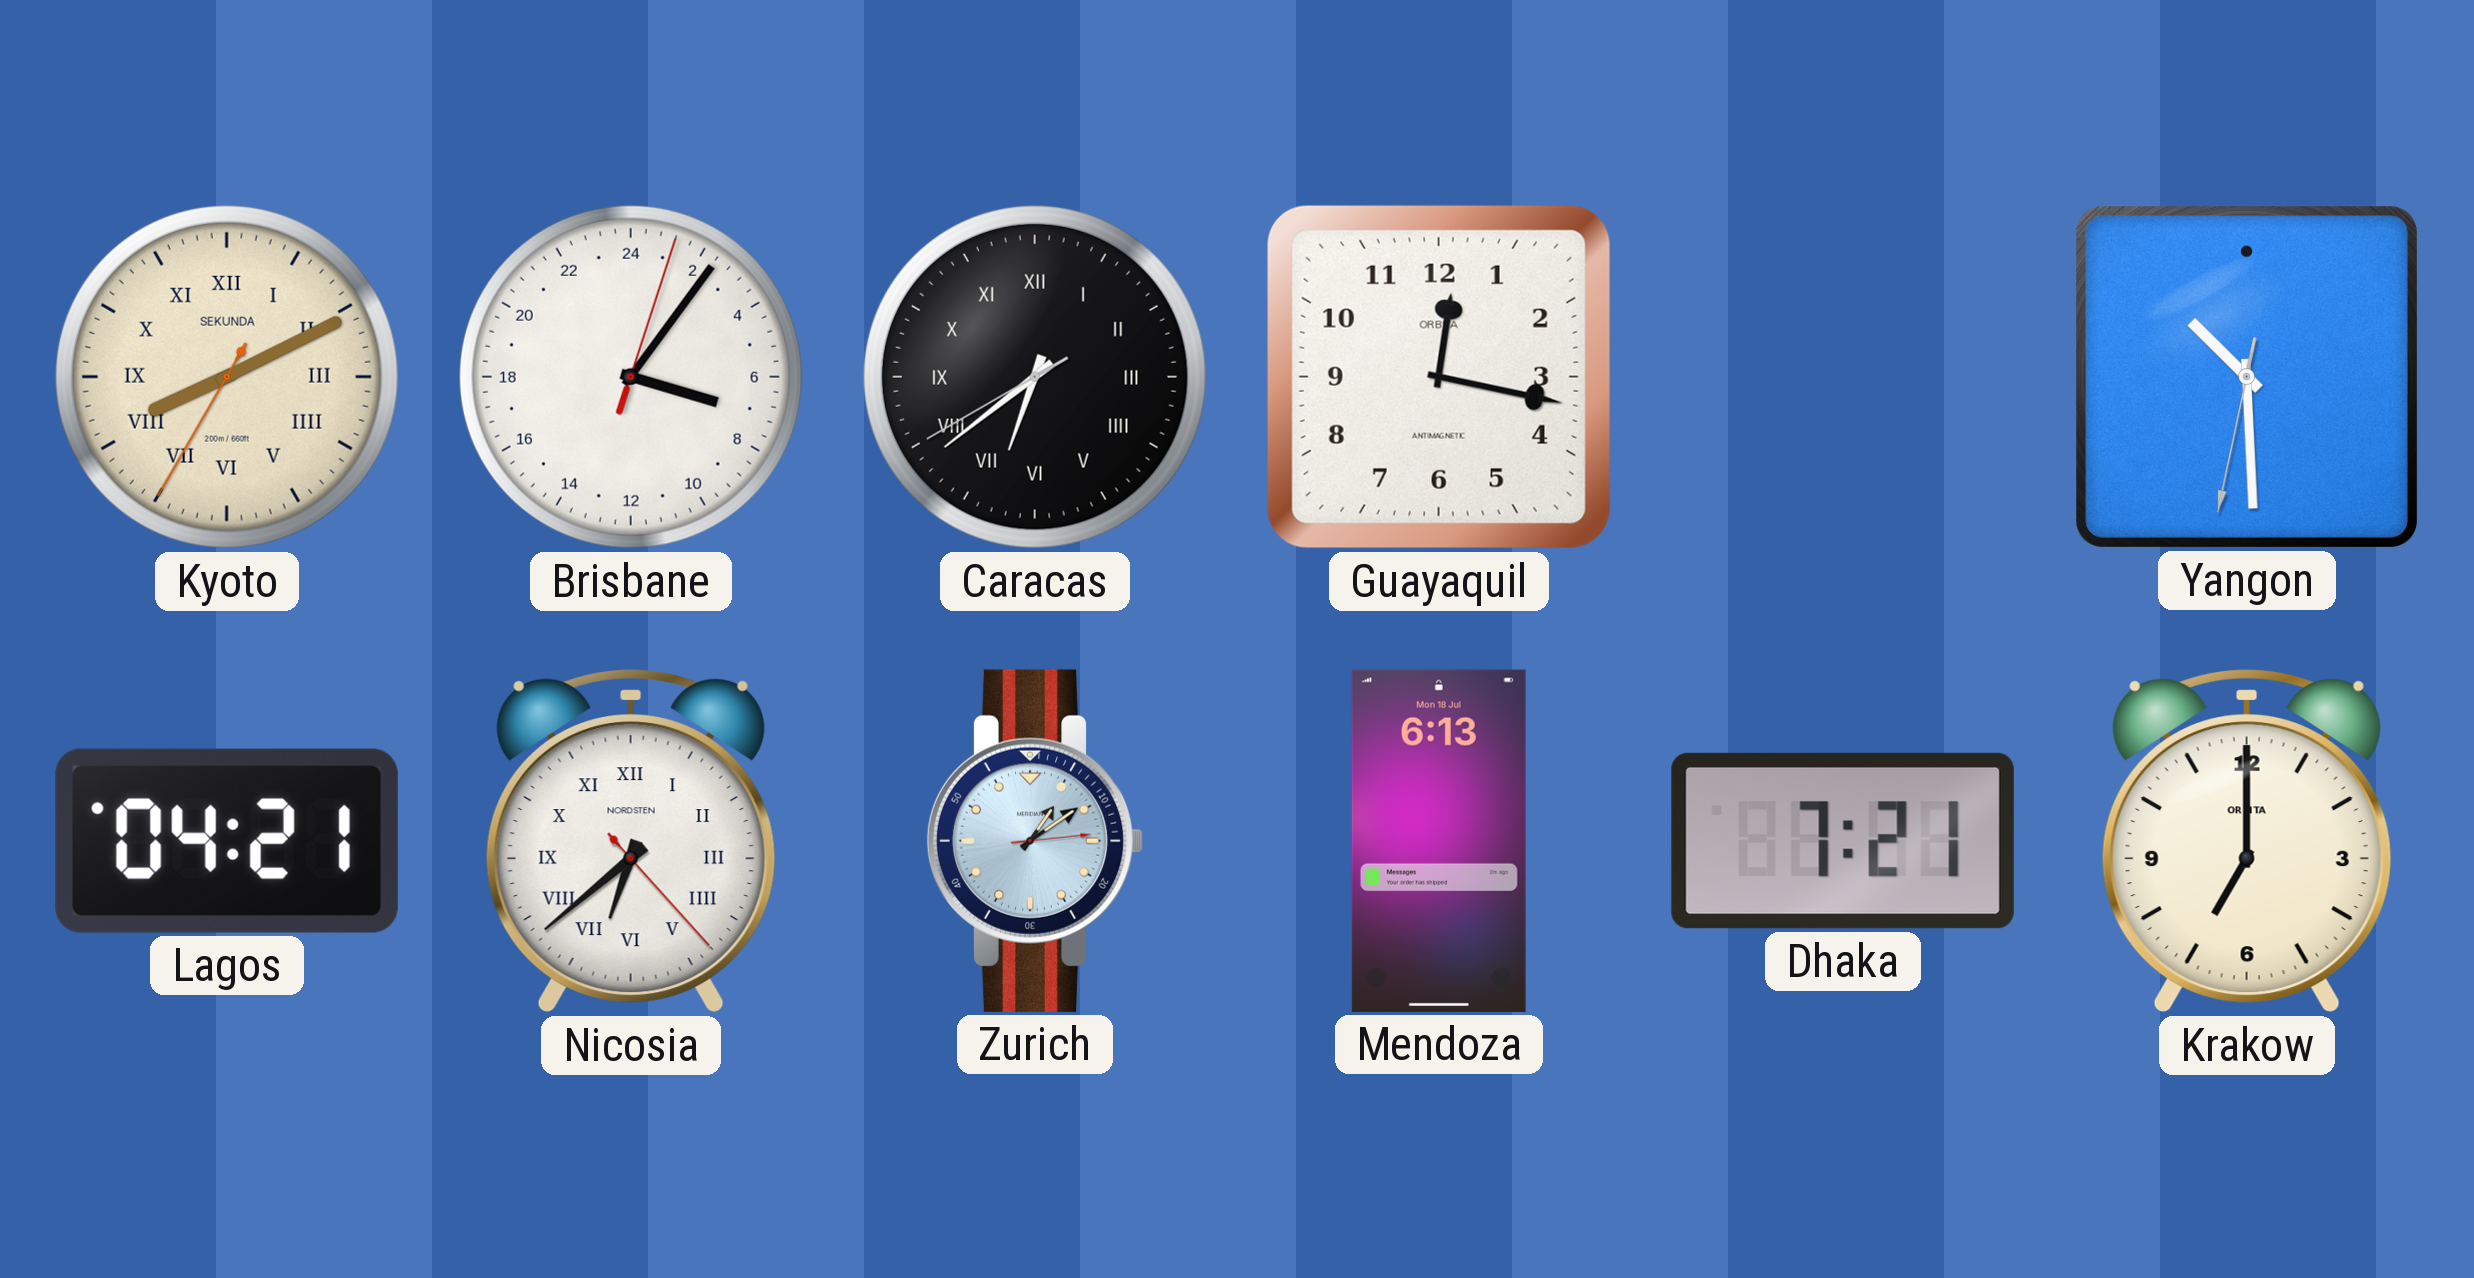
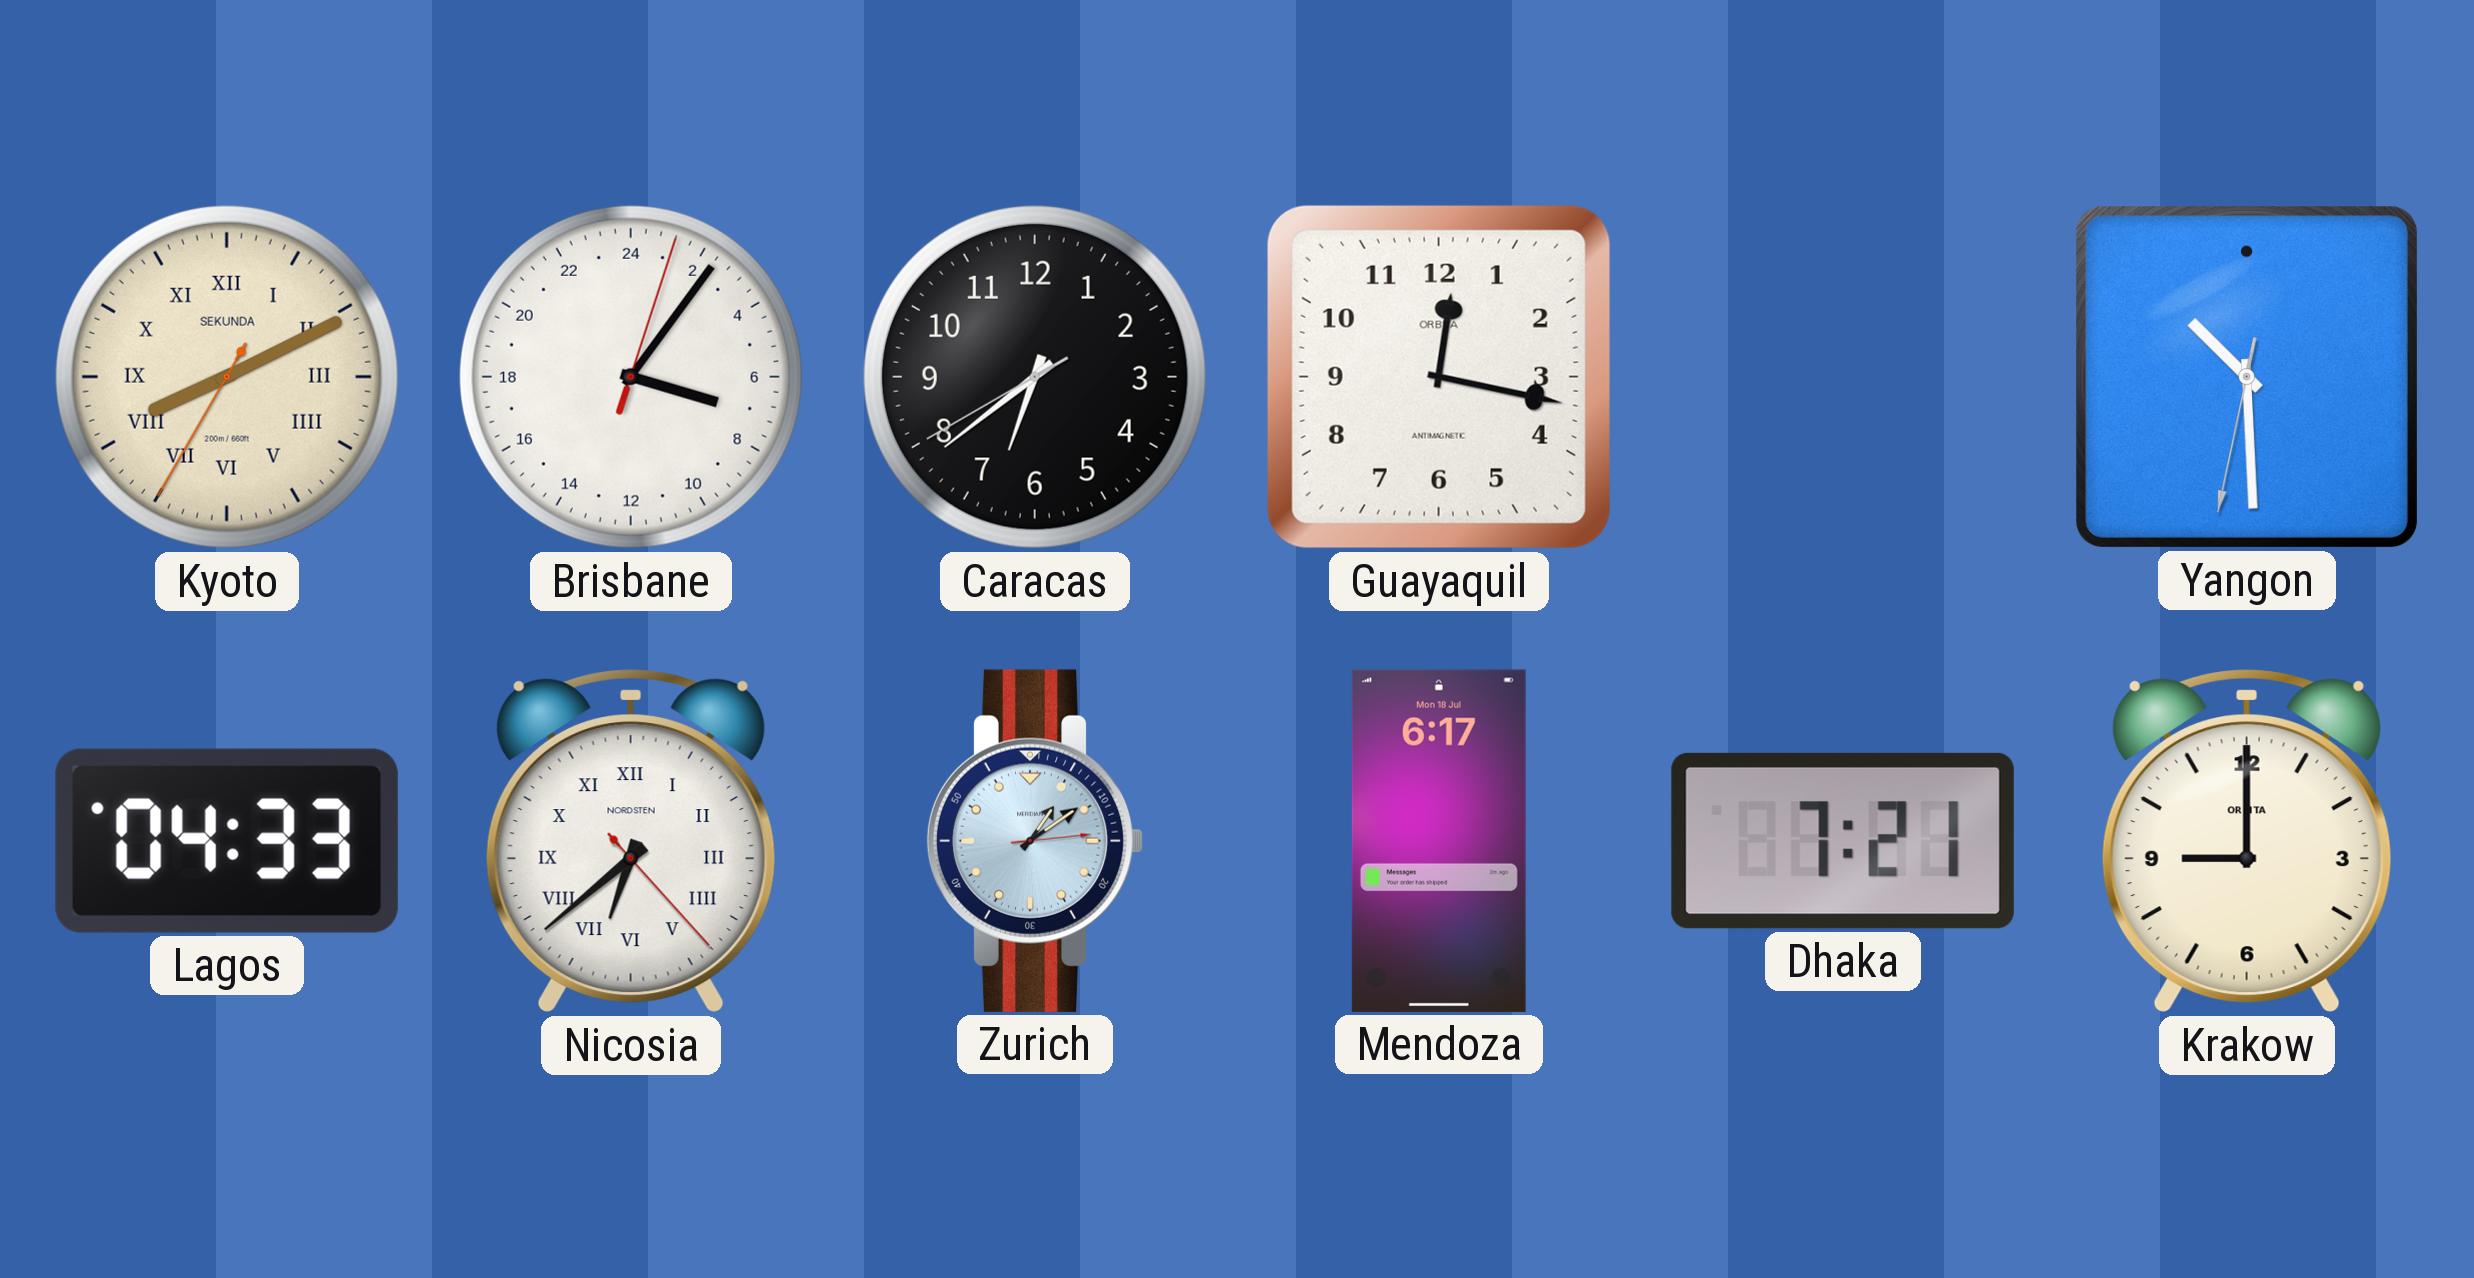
Caracas numerals: Roman -> Arabic (1035, 377)
Lagos: 04:21 -> 04:33 (227, 841)
Mendoza: 6:13 -> 6:17 (1439, 841)
Krakow: 7:00 -> 9:00 (2247, 841)
